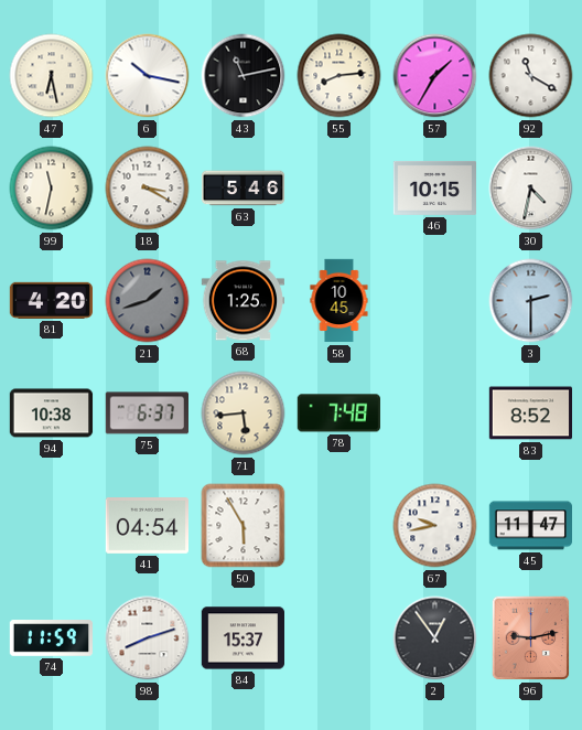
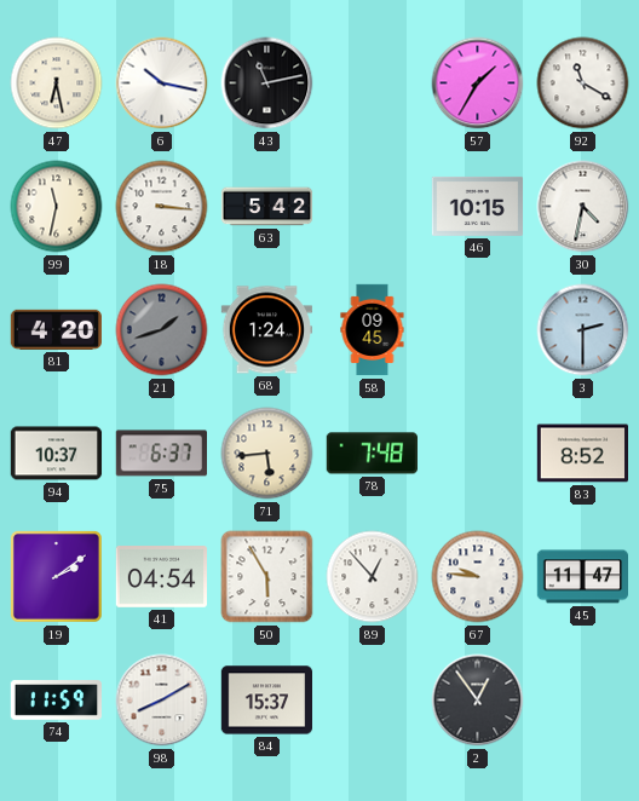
55: 8:14 -> none (339, 76)
18: 3:20 -> 3:16 (162, 207)
63: 5:46 -> 5:42 (267, 207)
68: 1:25 -> 1:24 (266, 330)
58: 10:45 -> 09:45 (373, 330)
94: 10:38 -> 10:37 (57, 454)
19: none -> 2:09 (56, 576)
89: none -> 12:53 (373, 577)
67: 9:43 -> 9:46 (478, 577)
98: 8:12 -> 8:10 (162, 701)
96: 9:13 -> none (531, 638)
